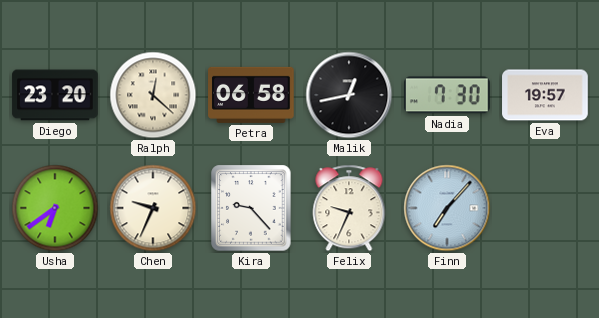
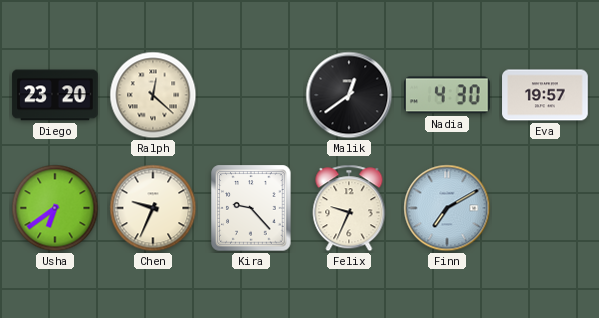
Petra: 06:58 -> none (251, 95)
Malik: 12:43 -> 12:39 (349, 95)
Nadia: 7:30 -> 4:30 (448, 95)
Finn: 7:07 -> 7:10 (447, 208)
